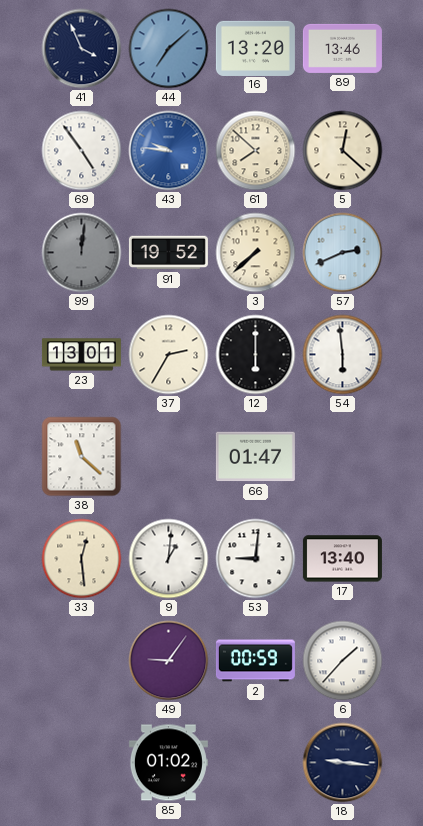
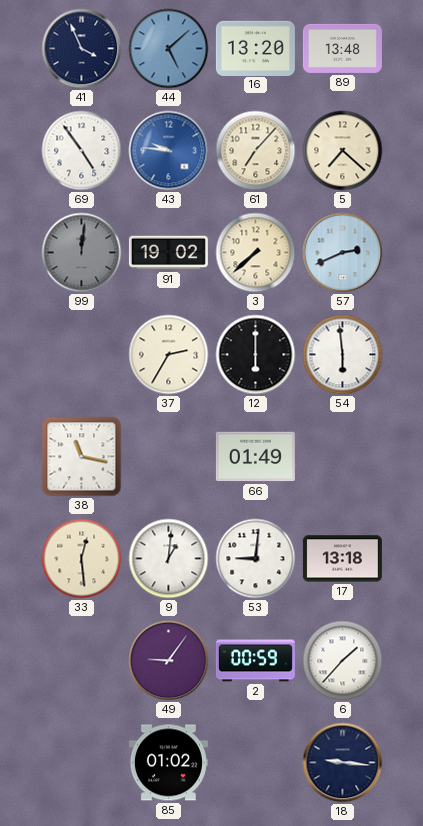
44: 7:08 -> 5:08 (169, 49)
89: 13:46 -> 13:48 (342, 48)
61: 7:52 -> 7:07 (256, 151)
5: 12:22 -> 7:22 (343, 151)
91: 19:52 -> 19:02 (168, 253)
23: 13:01 -> none (81, 355)
38: 11:22 -> 11:17 (82, 457)
66: 01:47 -> 01:49 (255, 457)
17: 13:40 -> 13:18 (342, 559)
